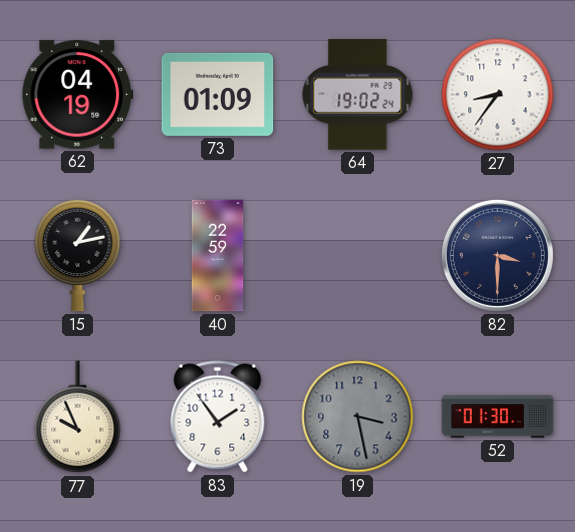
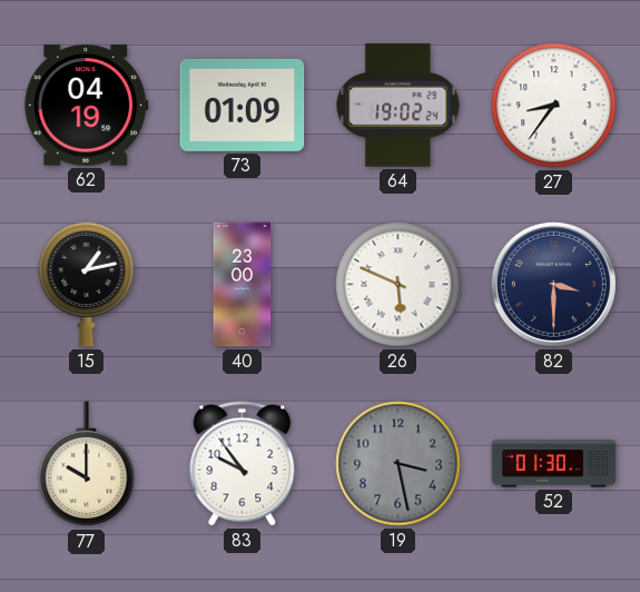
40: 22:59 -> 23:00 (243, 285)
26: none -> 5:49 (398, 285)
77: 9:56 -> 10:00 (87, 464)
83: 1:54 -> 9:54 (243, 464)
